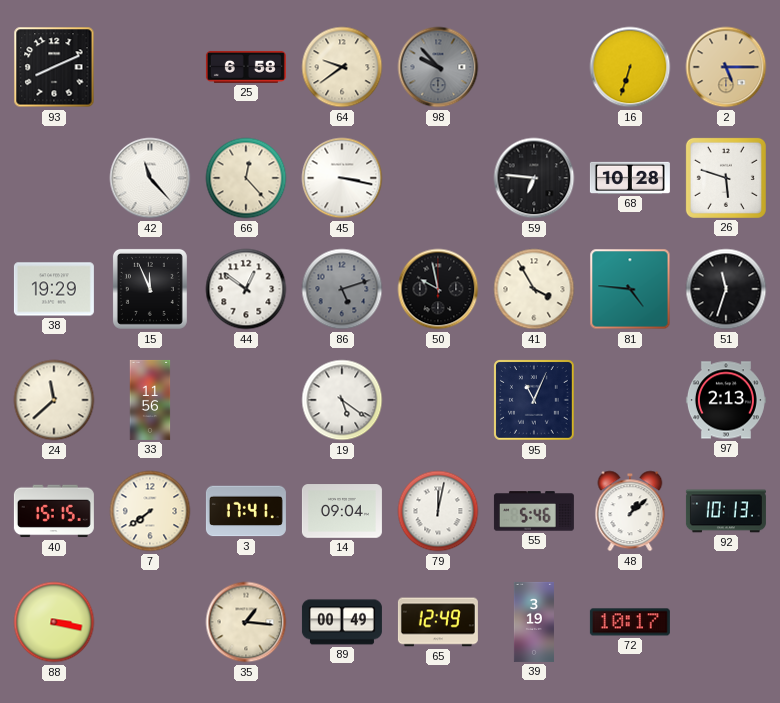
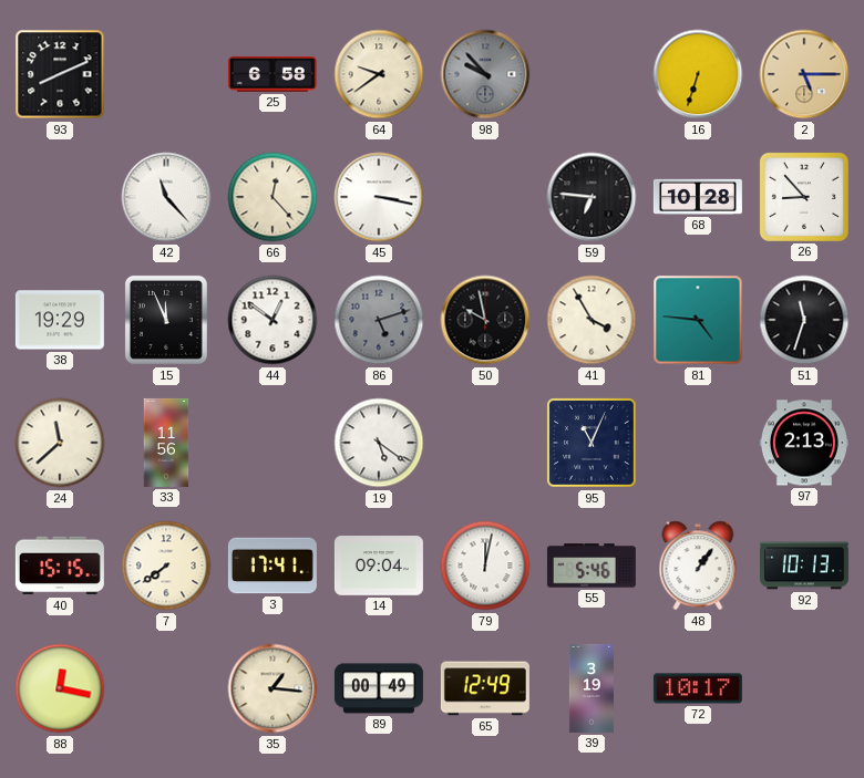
26: 5:48 -> 8:53 (804, 197)
48: 1:08 -> 1:06 (698, 566)
88: 3:17 -> 12:17 (60, 688)
